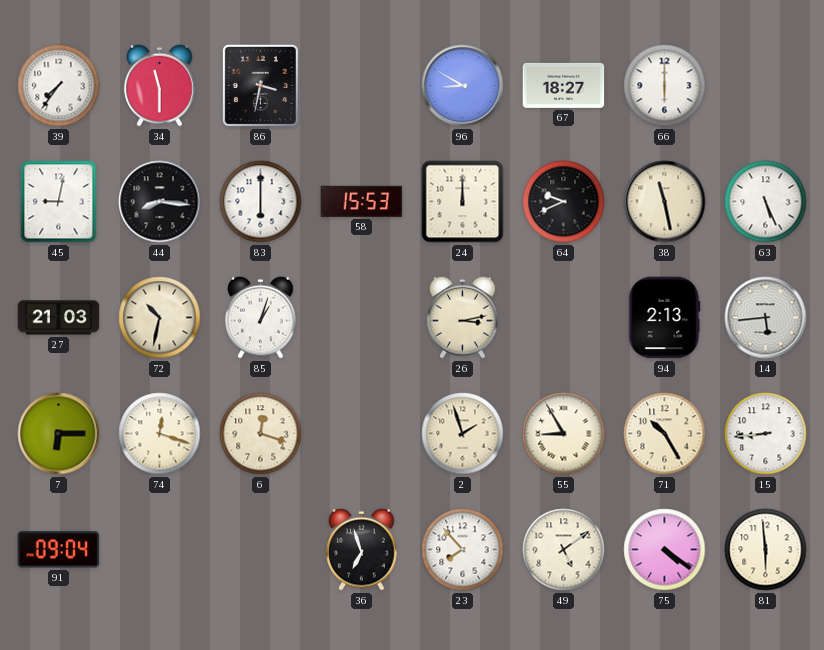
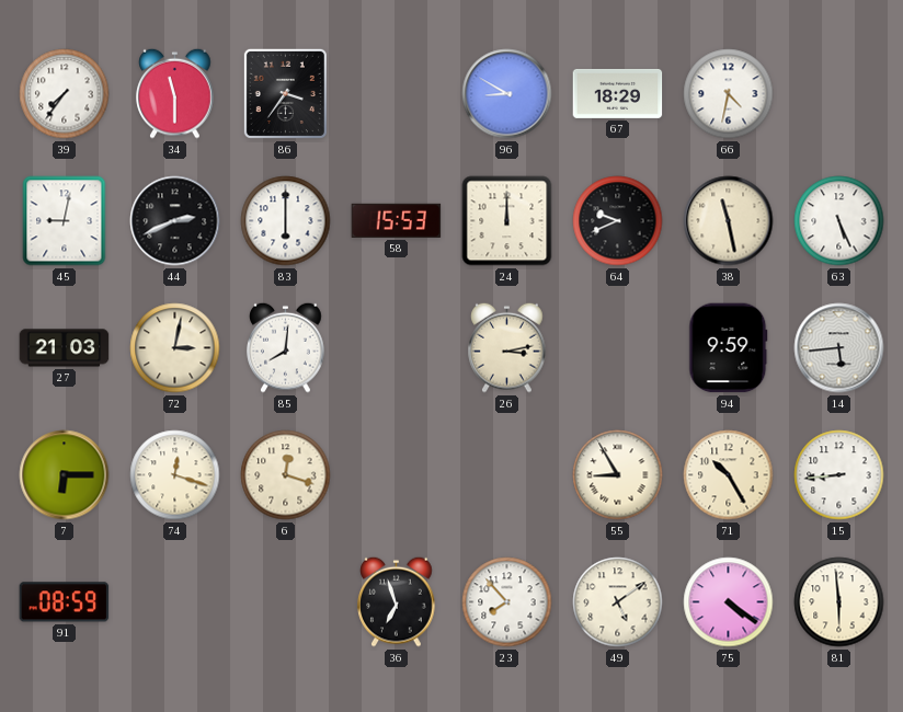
86: 3:32 -> 3:36 (285, 93)
67: 18:27 -> 18:29 (618, 93)
66: 6:00 -> 4:32 (729, 94)
44: 8:16 -> 2:41 (175, 221)
72: 10:32 -> 3:02 (175, 348)
85: 1:03 -> 8:01 (286, 347)
94: 2:13 -> 9:59 (729, 348)
2: 1:57 -> none (463, 434)
91: 09:04 -> 08:59 (65, 602)
